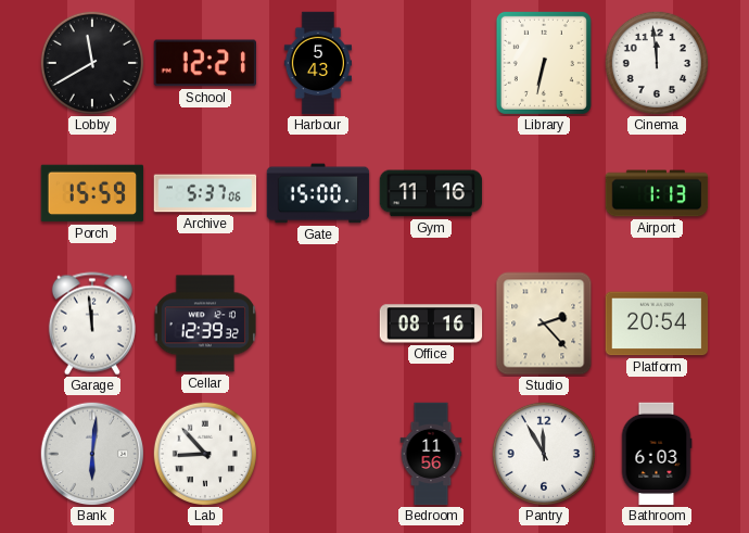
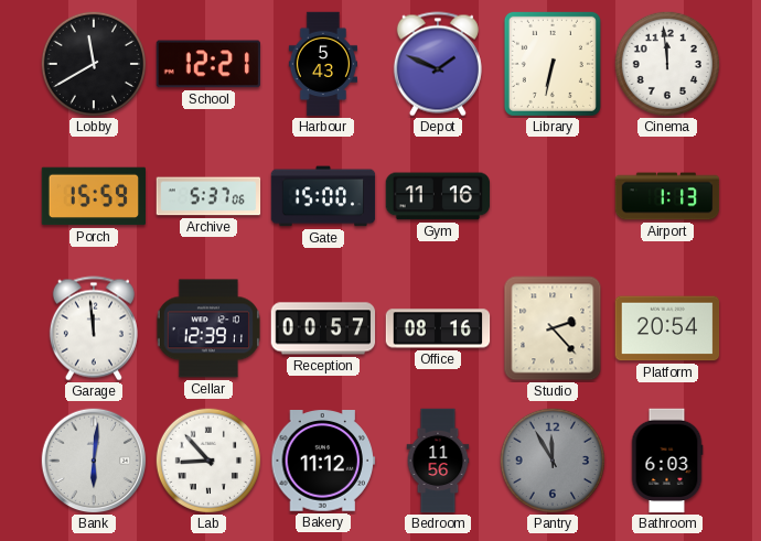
Depot: none -> 1:49 (438, 64)
Cellar: 12:39:32 -> 12:39:11 (207, 328)
Reception: none -> 00:57 (323, 328)
Bakery: none -> 11:12 (323, 461)
Pantry dial: white -> grey (553, 461)
